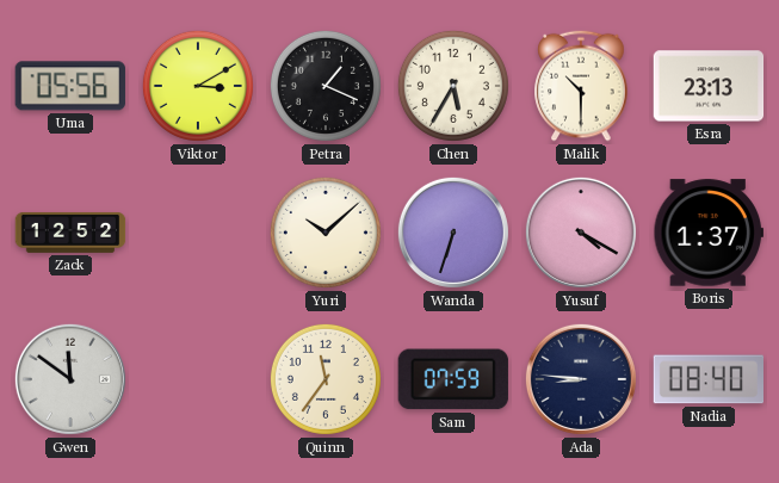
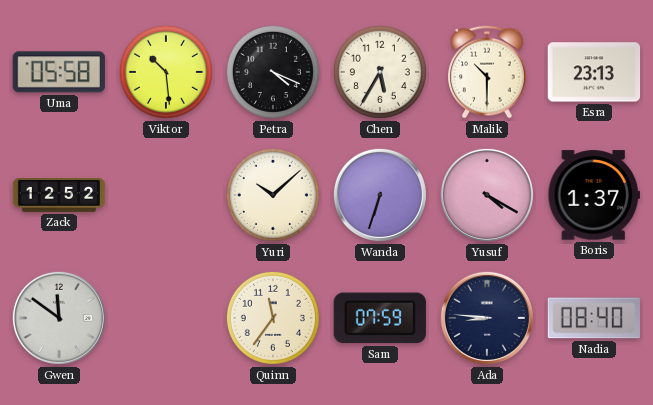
Uma: 05:56 -> 05:58 (59, 72)
Viktor: 3:10 -> 10:29 (166, 72)
Petra: 1:19 -> 4:19 (273, 72)
